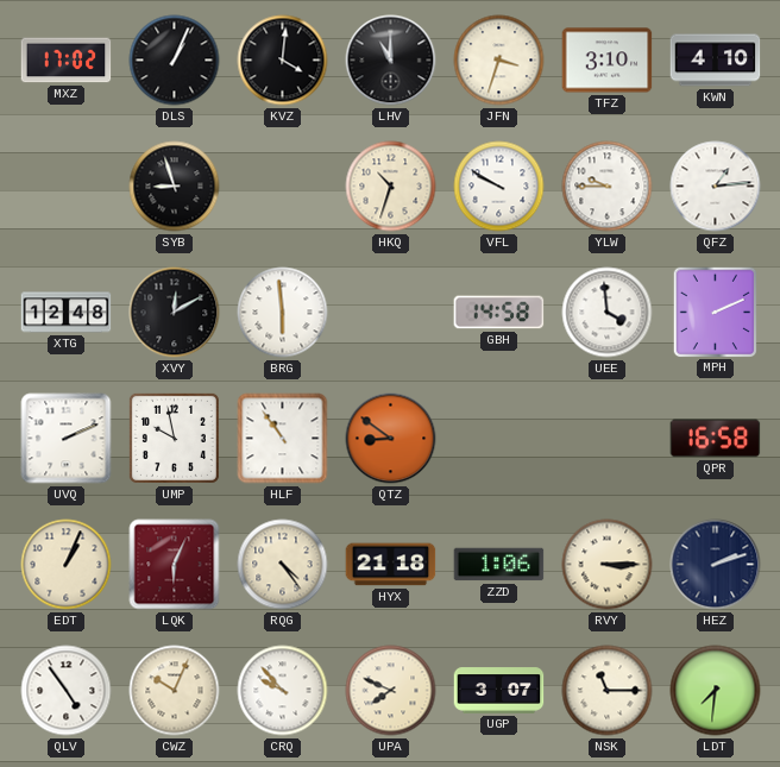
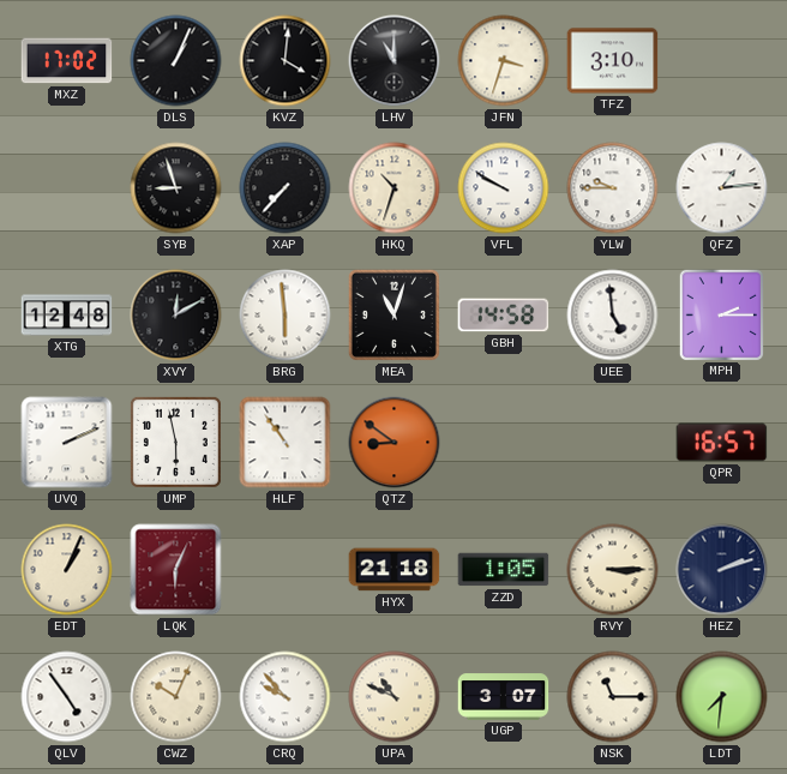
KWN: 4:10 -> none (716, 61)
XAP: none -> 7:37 (286, 188)
MEA: none -> 11:03 (393, 314)
UEE: 3:59 -> 4:59 (613, 316)
MPH: 2:11 -> 2:15 (721, 314)
UMP: 9:58 -> 5:58 (175, 442)
QPR: 16:58 -> 16:57 (722, 443)
RQG: 4:24 -> none (283, 565)
ZZD: 1:06 -> 1:05 (504, 570)
UPA: 7:49 -> 10:49 (395, 697)
